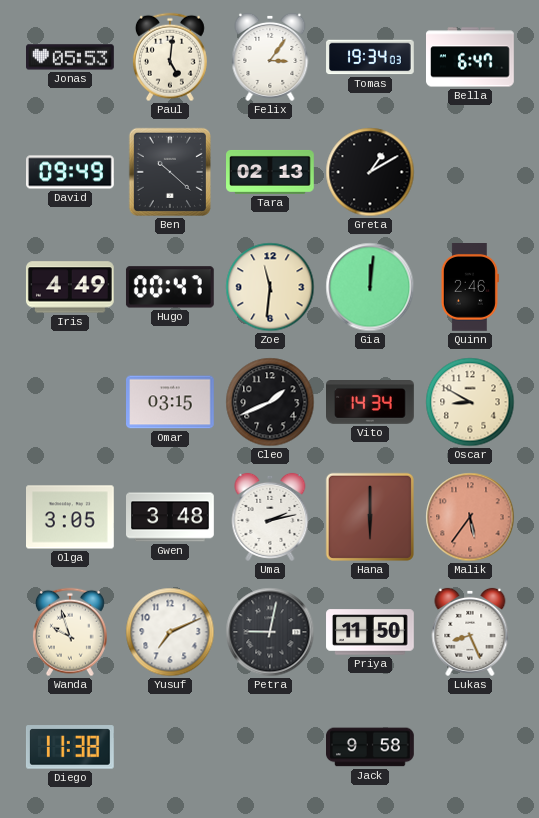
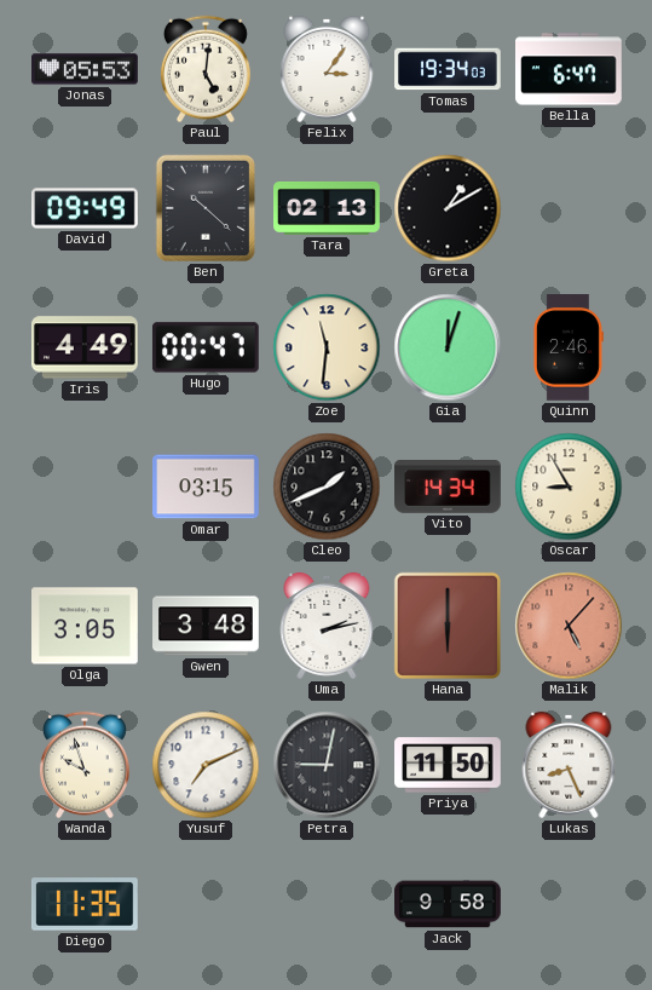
Gia: 12:01 -> 12:03 (448, 347)
Oscar: 8:50 -> 8:55 (569, 487)
Malik: 5:36 -> 5:07 (569, 626)
Diego: 11:38 -> 11:35 (85, 904)
